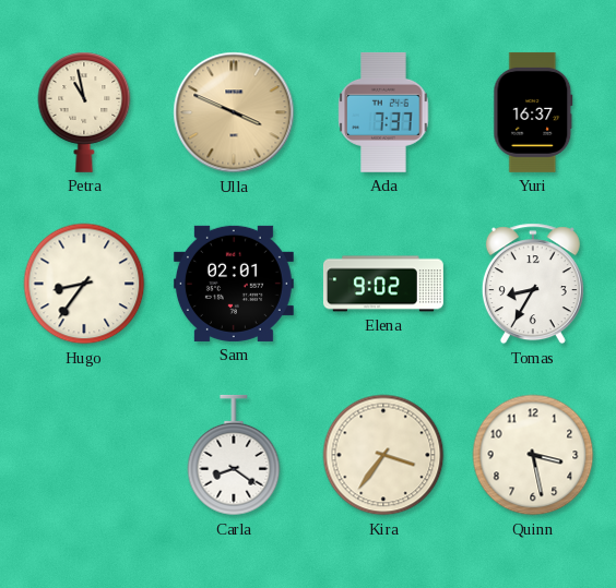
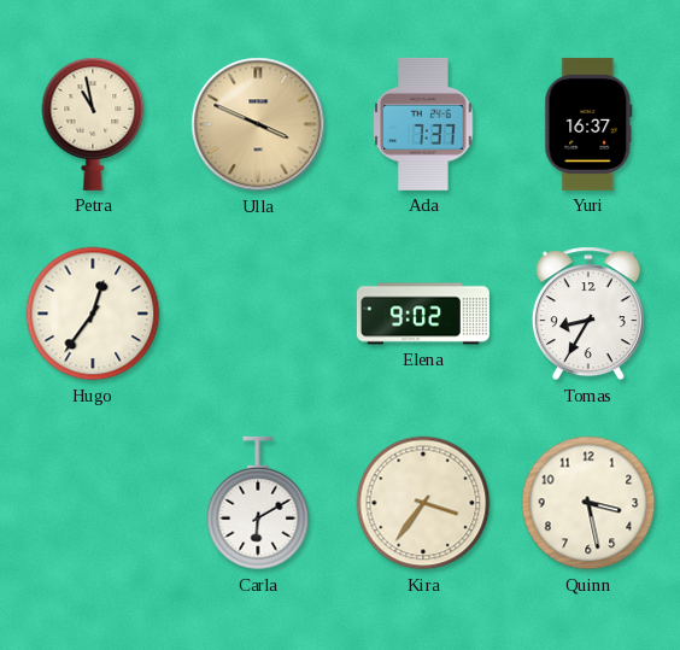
Hugo: 8:36 -> 12:36 (93, 314)
Sam: 02:01 -> none (234, 284)
Carla: 8:21 -> 6:10 (258, 503)
